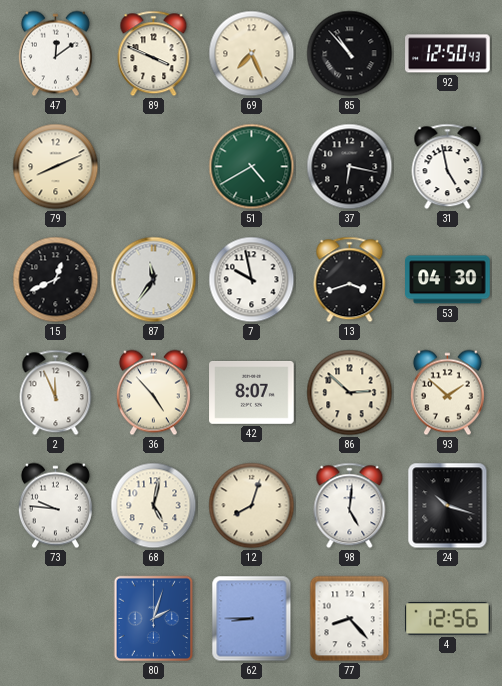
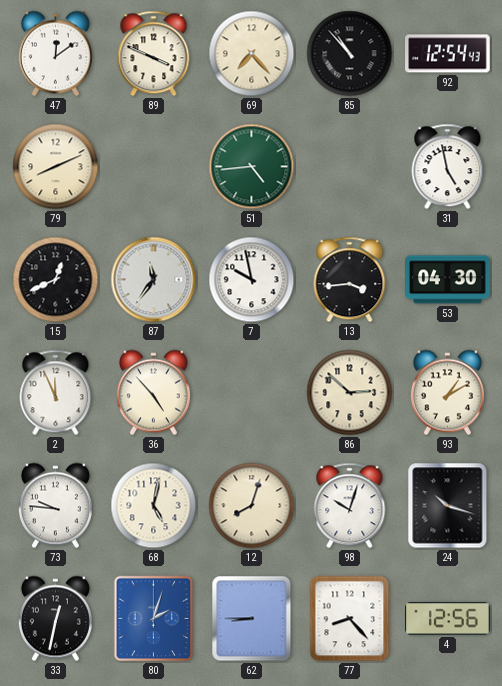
69: 7:26 -> 7:23 (252, 54)
92: 12:50 -> 12:54 (448, 54)
51: 4:40 -> 4:44 (252, 167)
37: 6:17 -> none (350, 167)
13: 3:42 -> 3:44 (350, 280)
42: 8:07 -> none (252, 392)
93: 1:52 -> 1:10 (447, 393)
98: 5:01 -> 10:03 (350, 506)
33: none -> 12:32 (55, 619)
